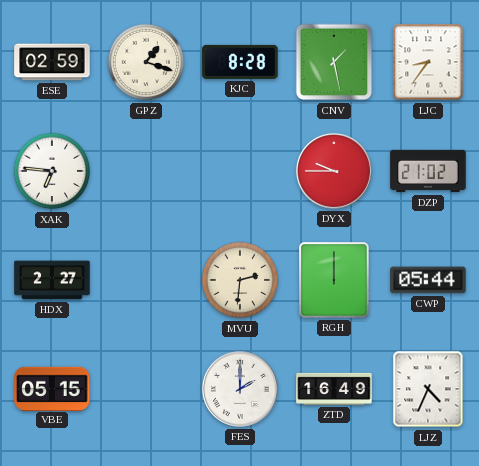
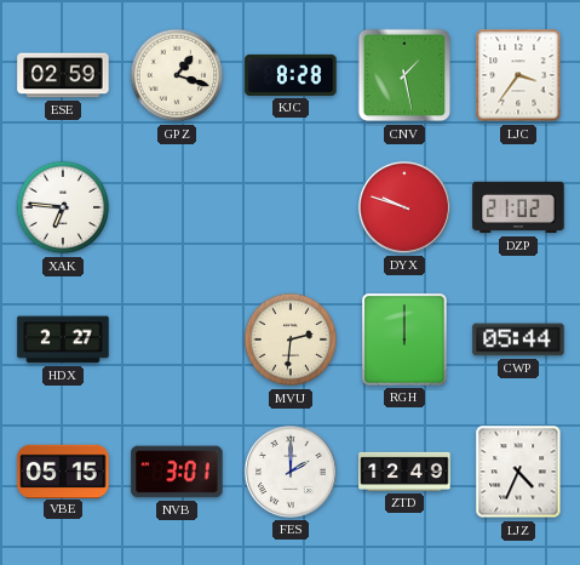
LJC: 8:36 -> 3:36 (518, 75)
DYX: 9:45 -> 9:48 (404, 207)
NVB: none -> 3:01 (177, 472)
ZTD: 16:49 -> 12:49 (404, 472)
